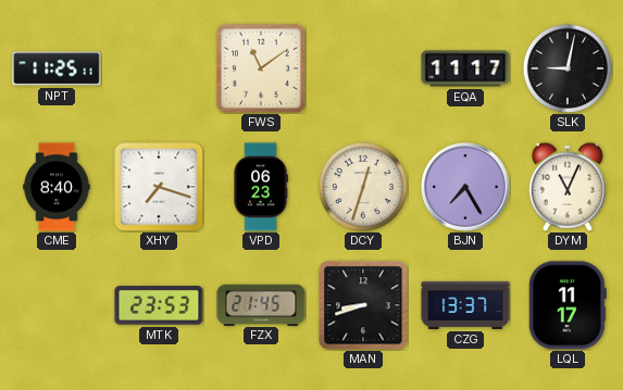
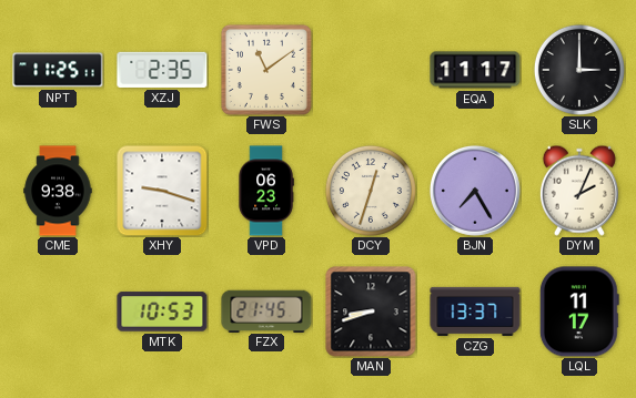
XZJ: none -> 2:35 (162, 70)
SLK: 9:02 -> 3:00 (579, 70)
CME: 8:40 -> 9:38 (58, 191)
XHY: 7:18 -> 9:18 (162, 191)
DYM: 11:04 -> 2:04 (579, 191)
MTK: 23:53 -> 10:53 (162, 312)
